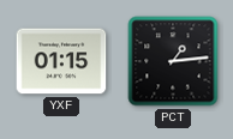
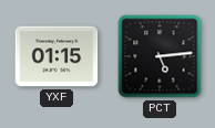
PCT: 1:14 -> 5:14 (160, 56)
